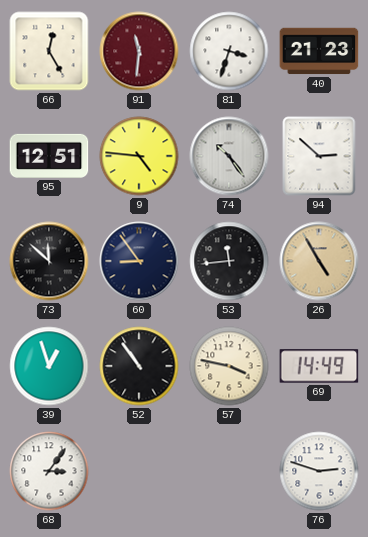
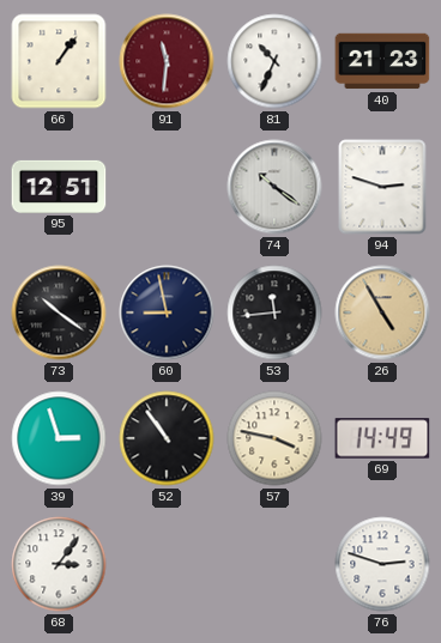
66: 12:25 -> 1:06 (59, 61)
81: 3:33 -> 10:34 (274, 61)
9: 4:46 -> none (139, 156)
74: 10:24 -> 10:21 (274, 187)
94: 2:52 -> 2:48 (382, 187)
73: 11:52 -> 10:21 (59, 313)
60: 8:54 -> 8:58 (167, 313)
39: 12:57 -> 2:57 (59, 438)
